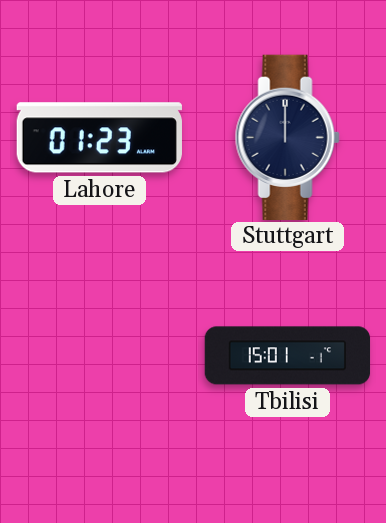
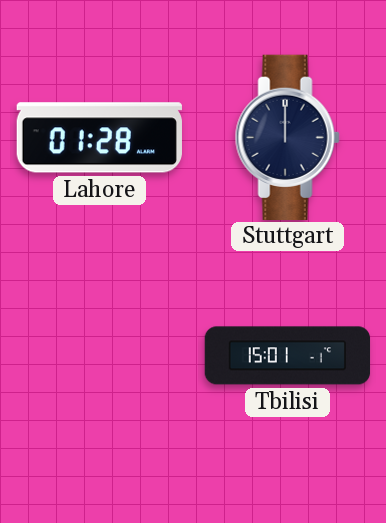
Lahore: 01:23 -> 01:28 (99, 138)
